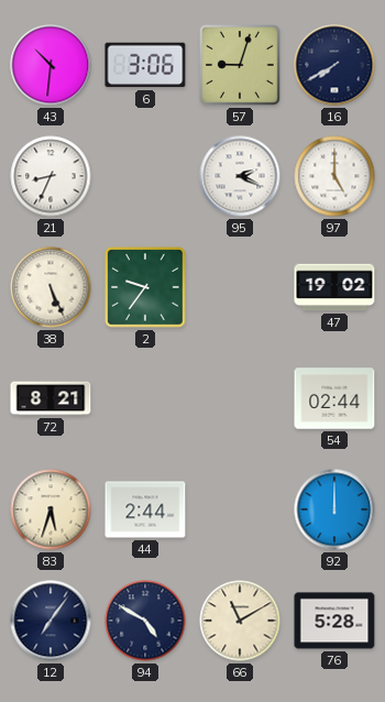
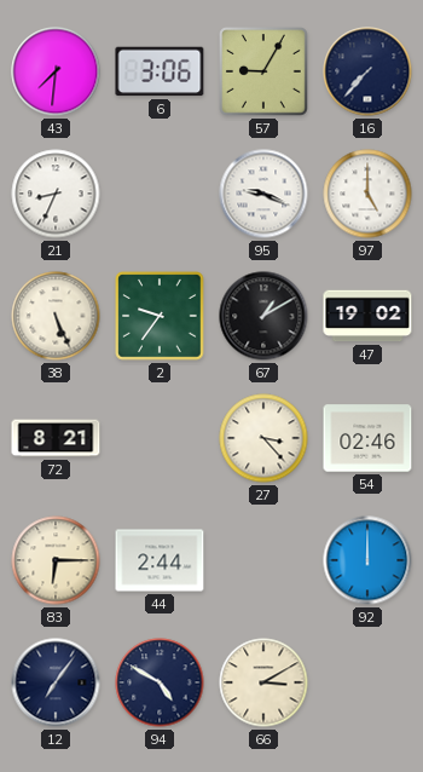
43: 10:31 -> 7:31 (56, 71)
57: 9:03 -> 9:05 (265, 73)
16: 7:40 -> 7:37 (367, 71)
95: 2:19 -> 9:19 (263, 194)
67: none -> 1:10 (263, 316)
27: none -> 3:23 (263, 438)
54: 02:44 -> 02:46 (367, 438)
83: 5:33 -> 6:15 (56, 560)
66: 11:10 -> 3:10 (263, 682)
76: 5:28 -> none (334, 621)
